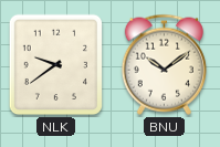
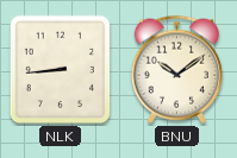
NLK: 9:39 -> 8:44 (61, 70)
